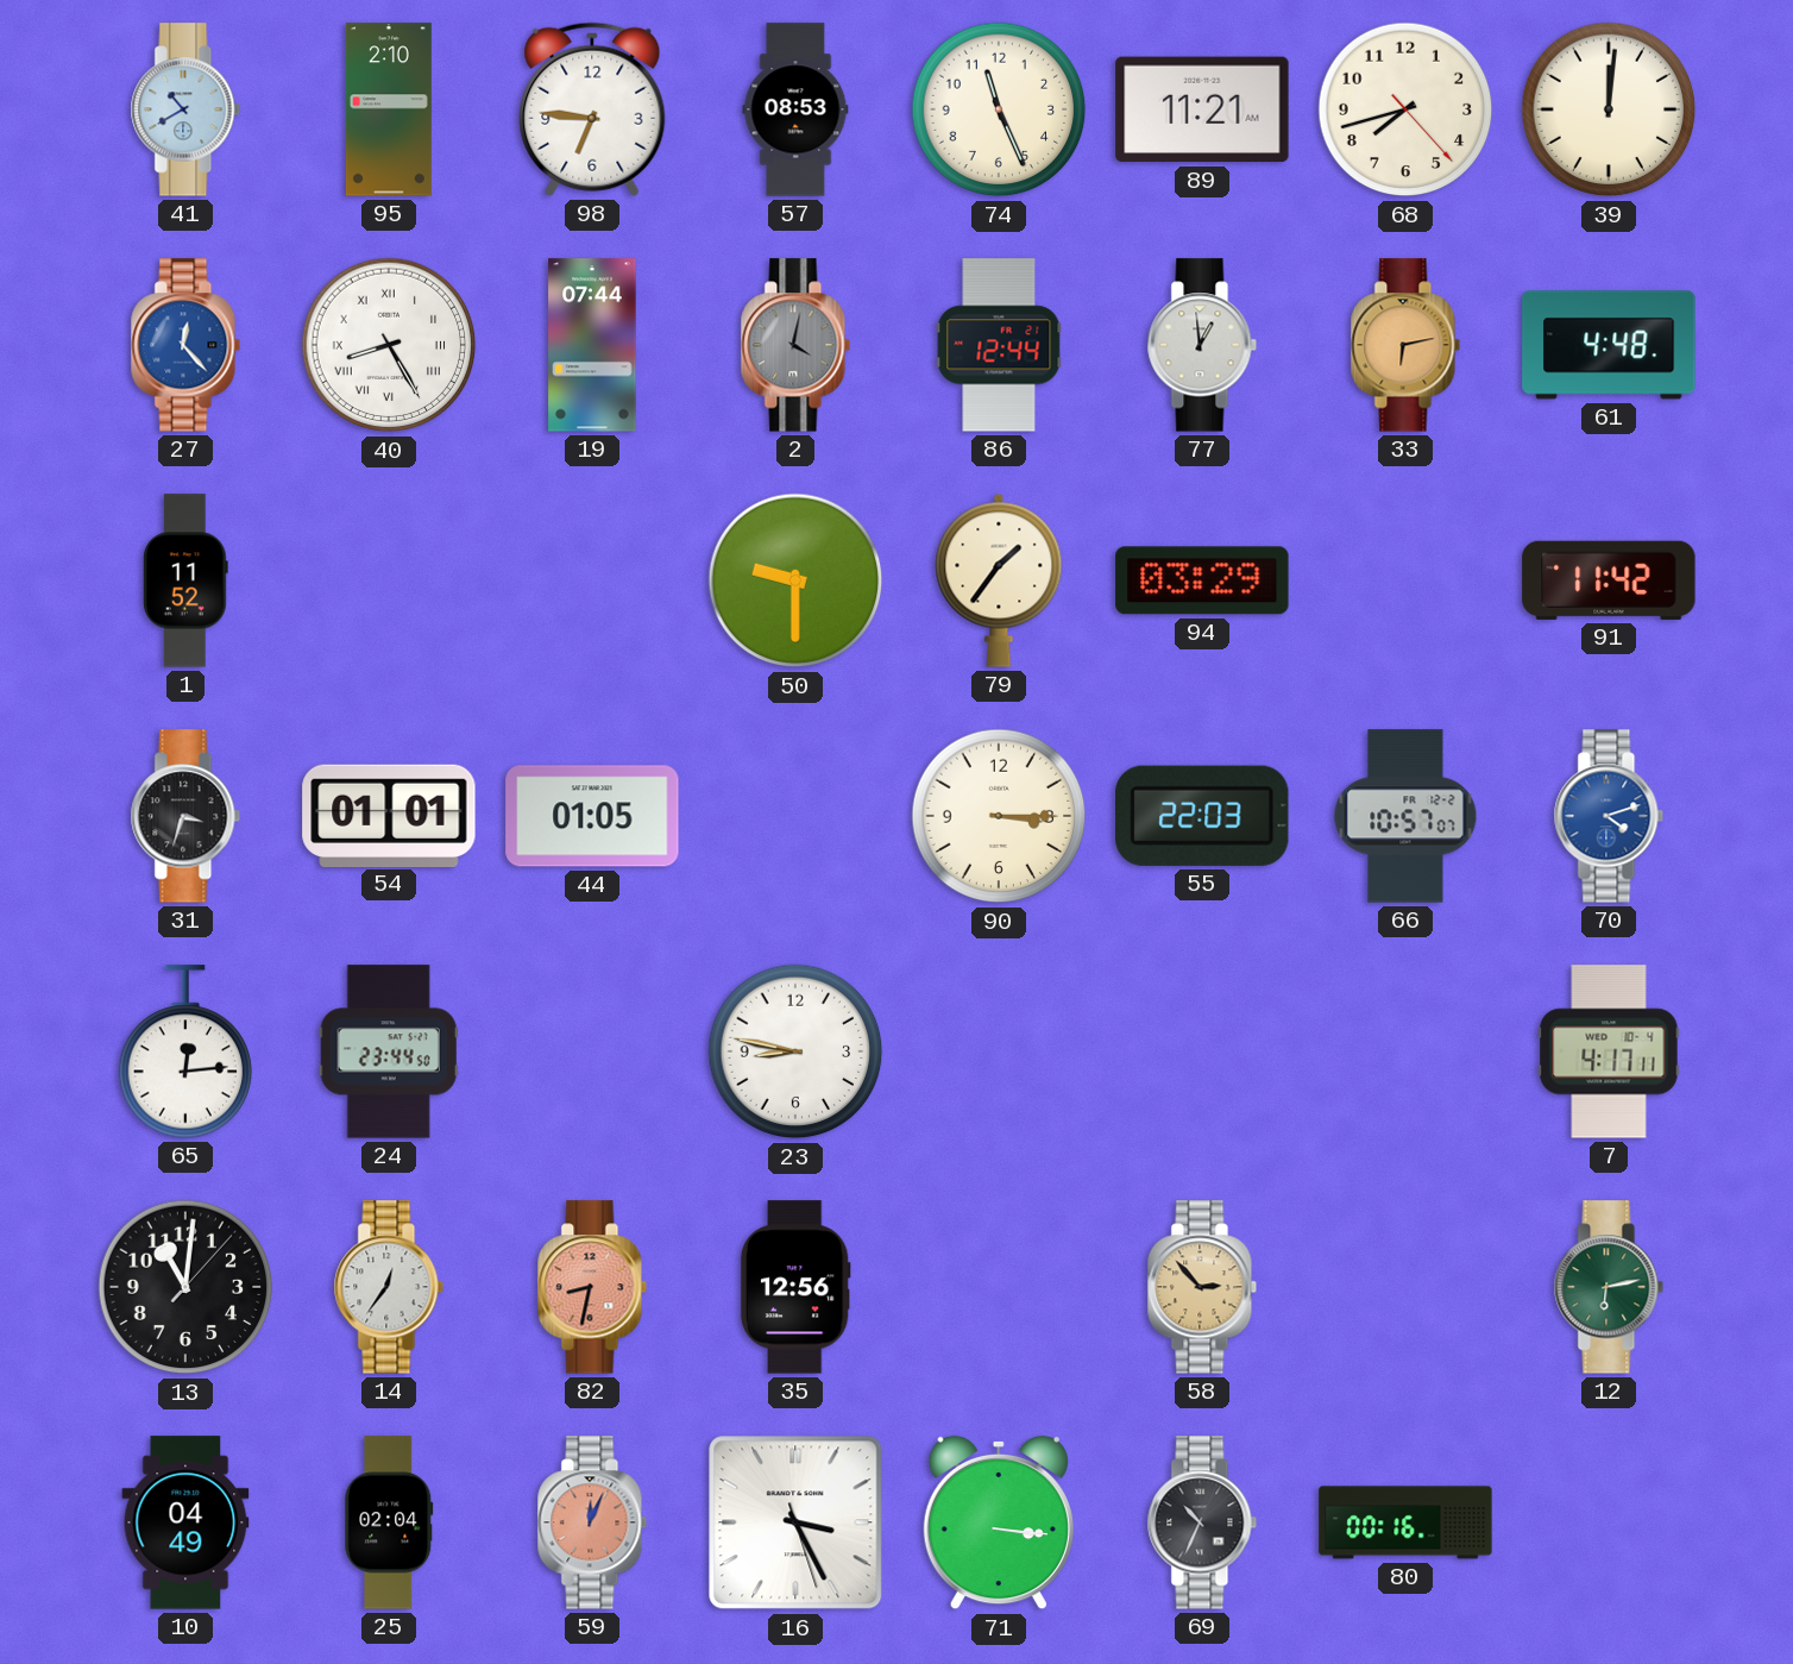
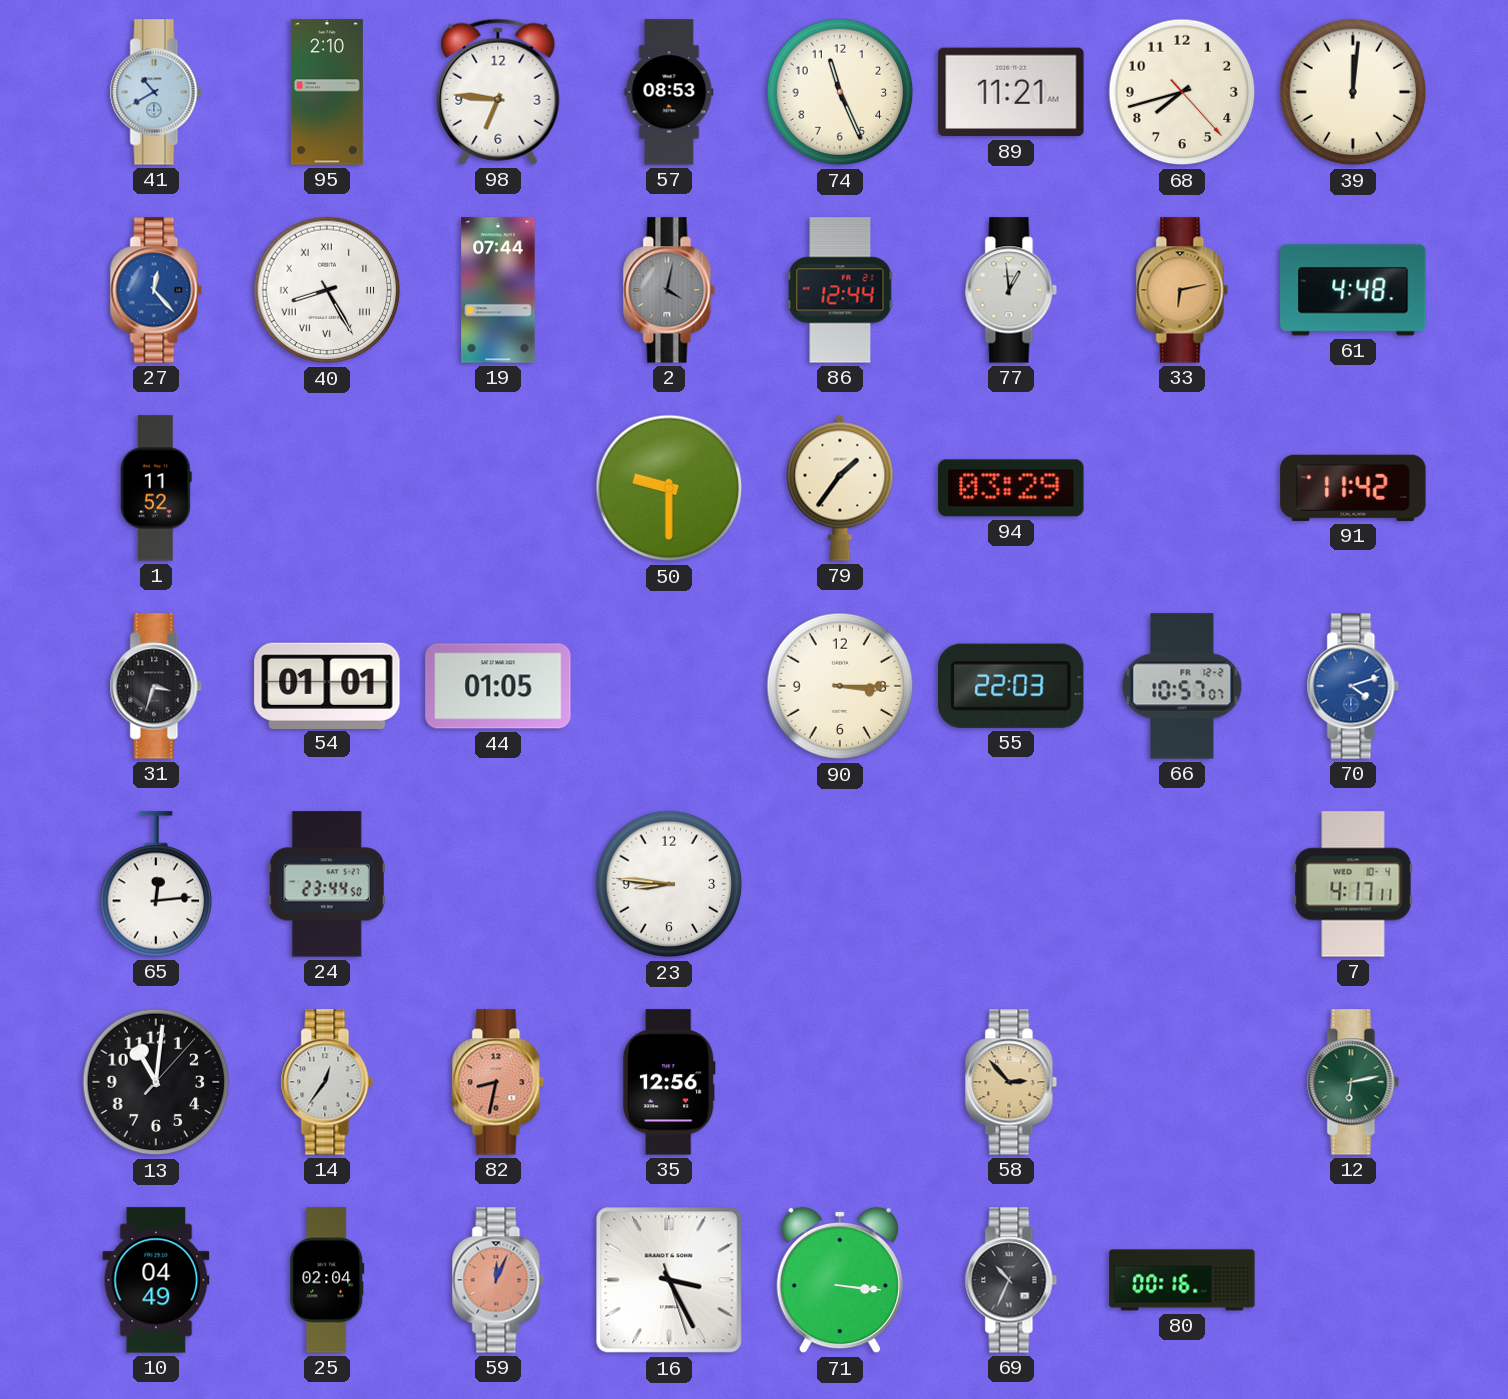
23: 8:47 -> 8:46 (669, 884)
